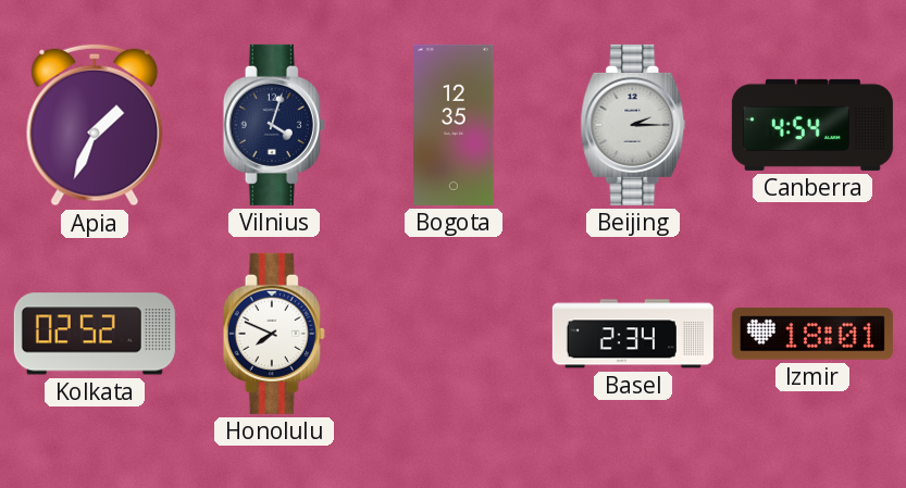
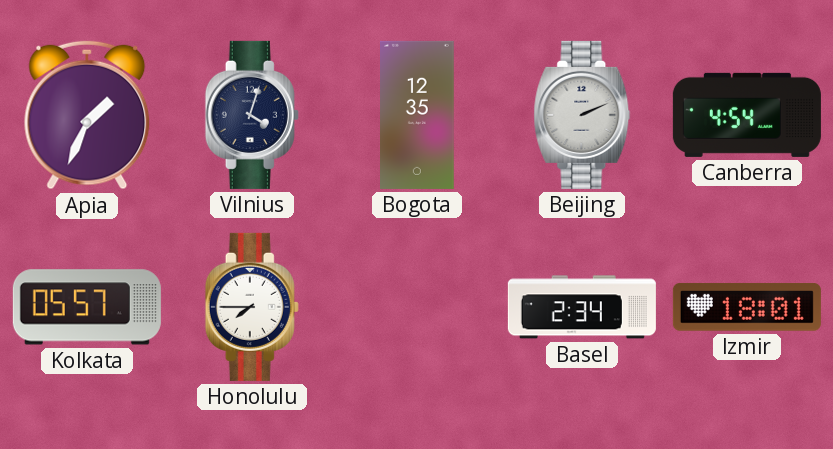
Beijing: 2:15 -> 2:11 (582, 115)
Kolkata: 02:52 -> 05:57 (87, 307)
Honolulu: 7:49 -> 7:45 (252, 307)
